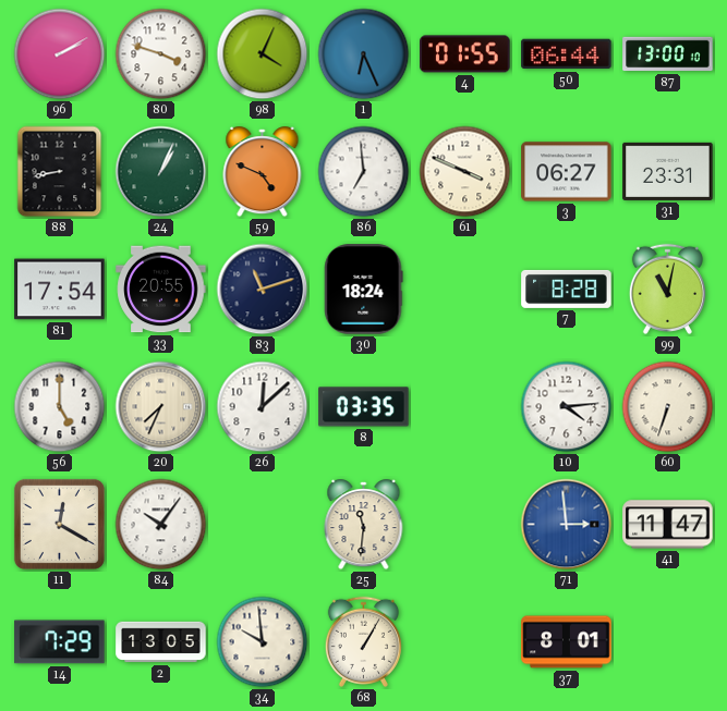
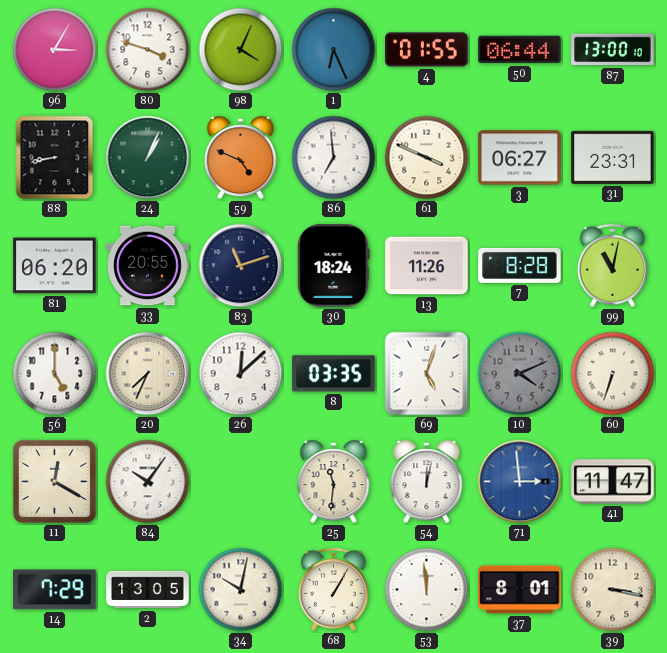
96: 2:10 -> 3:05 (55, 50)
81: 17:54 -> 06:20 (55, 266)
13: none -> 11:26 (427, 266)
69: none -> 5:03 (427, 374)
10: 4:14 -> 4:11 (520, 374)
10 dial: white -> grey (520, 374)
54: none -> 12:02 (427, 482)
34: 9:59 -> 10:02 (241, 590)
53: none -> 11:59 (427, 590)
39: none -> 3:17 (613, 590)
